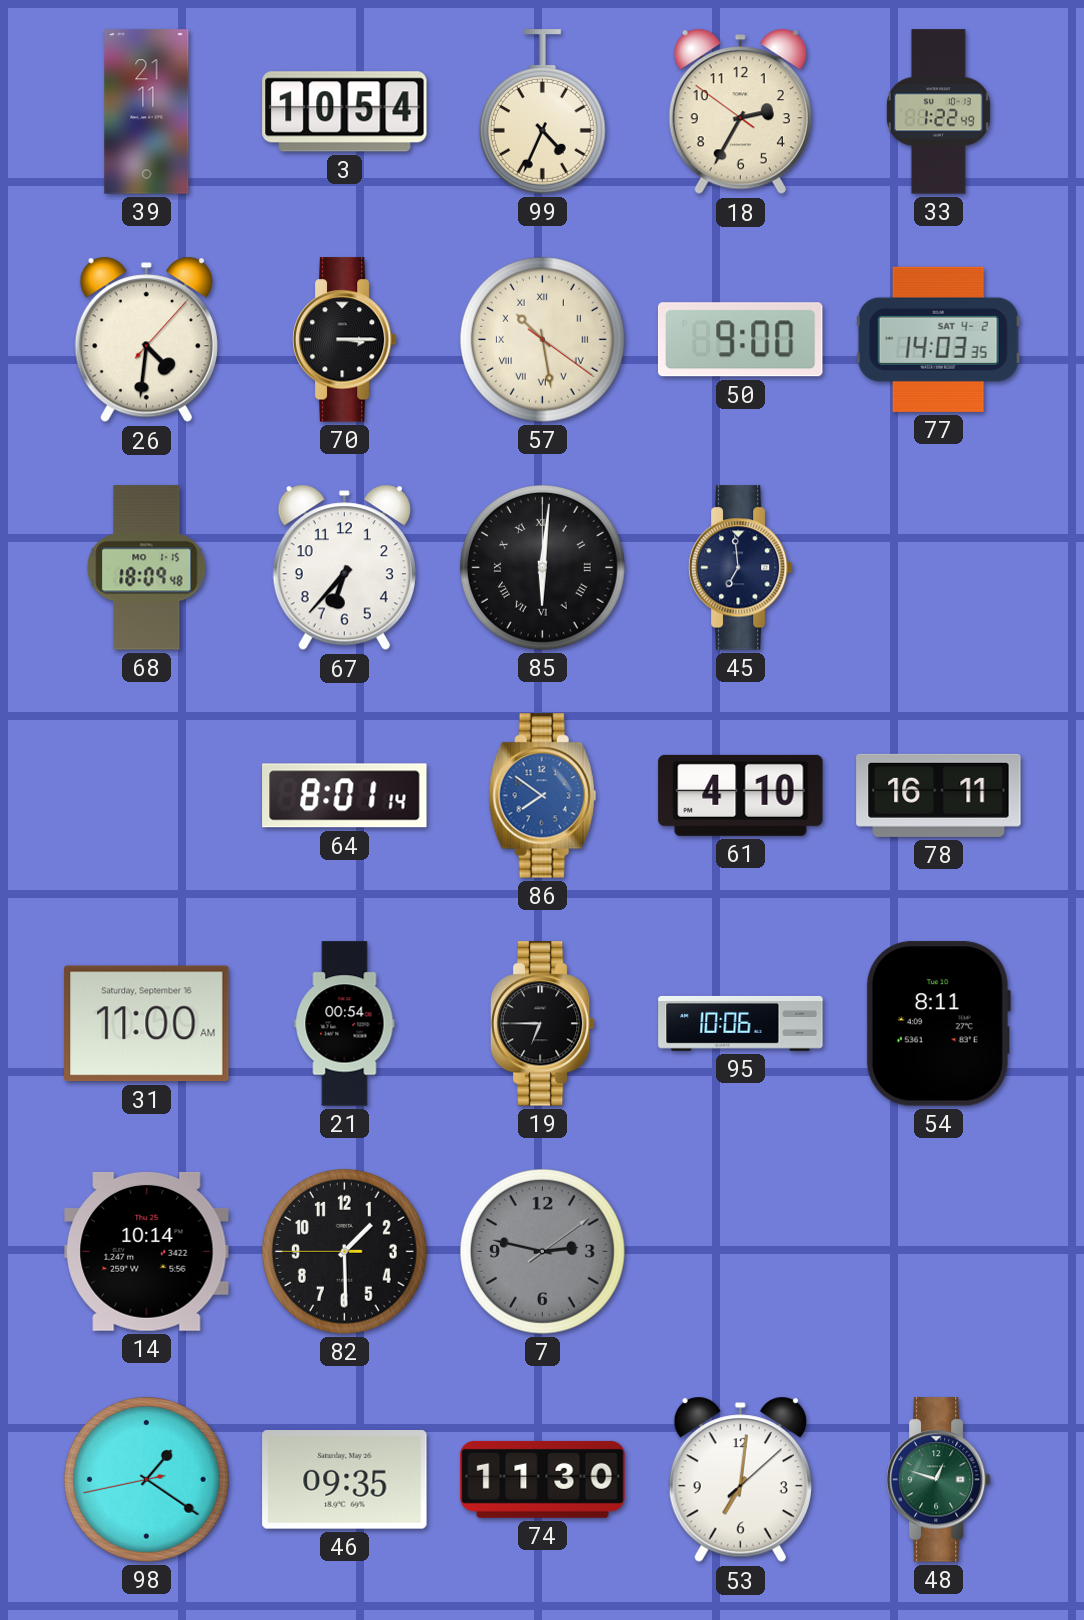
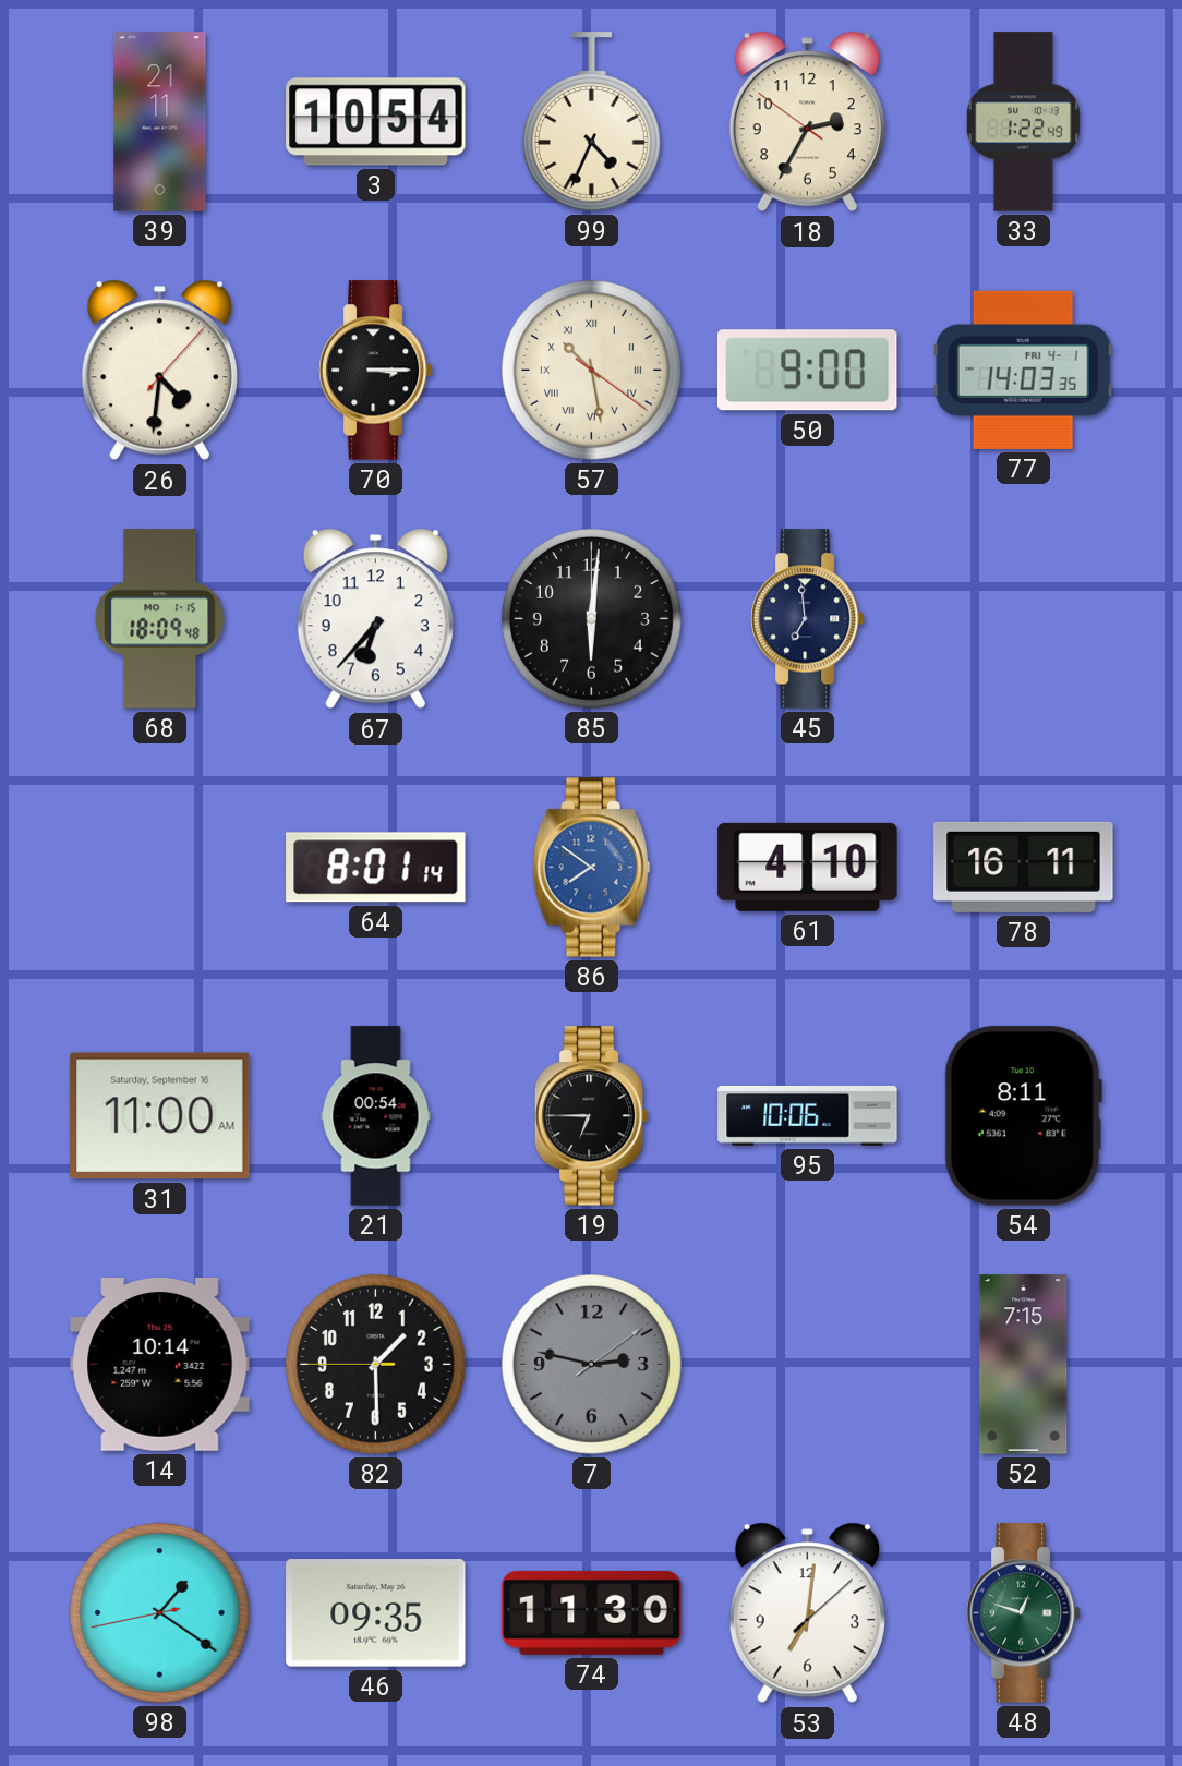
77 date: SAT 4-2 -> FRI 4-1 (1023, 370)
85 numerals: Roman -> Arabic (591, 618)
52: none -> 7:15 (1024, 1365)
